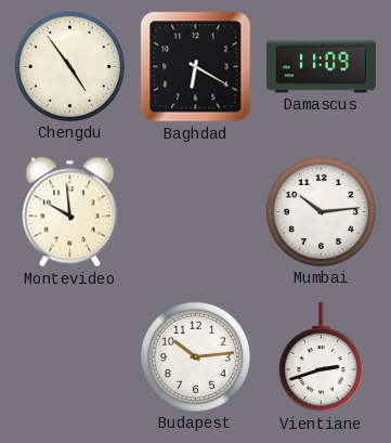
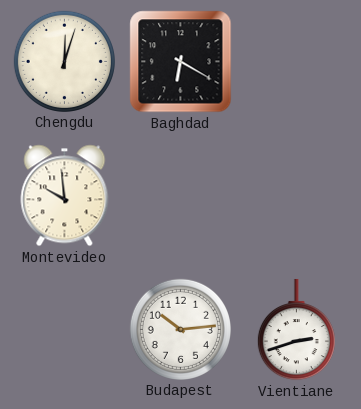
Chengdu: 4:54 -> 12:03 (64, 61)
Damascus: 11:09 -> none (321, 67)
Mumbai: 10:14 -> none (321, 211)
